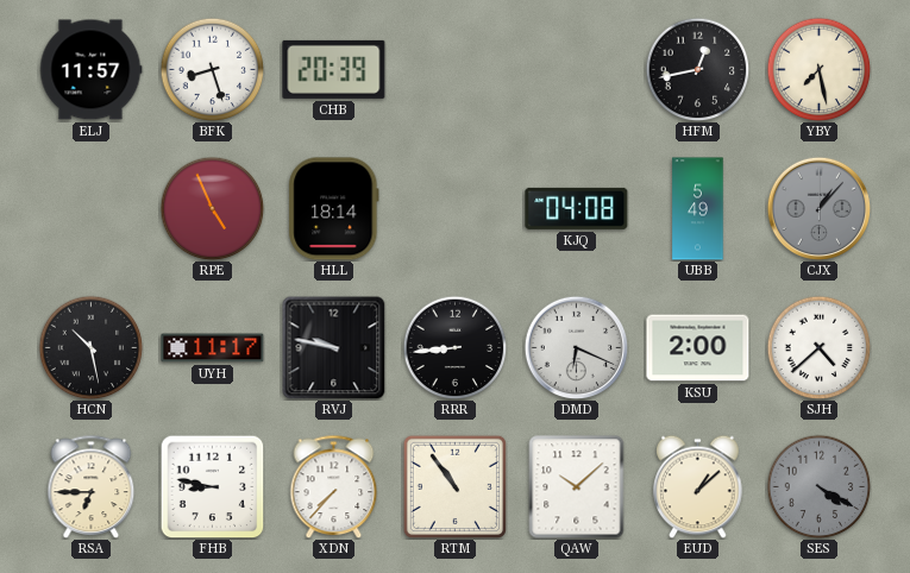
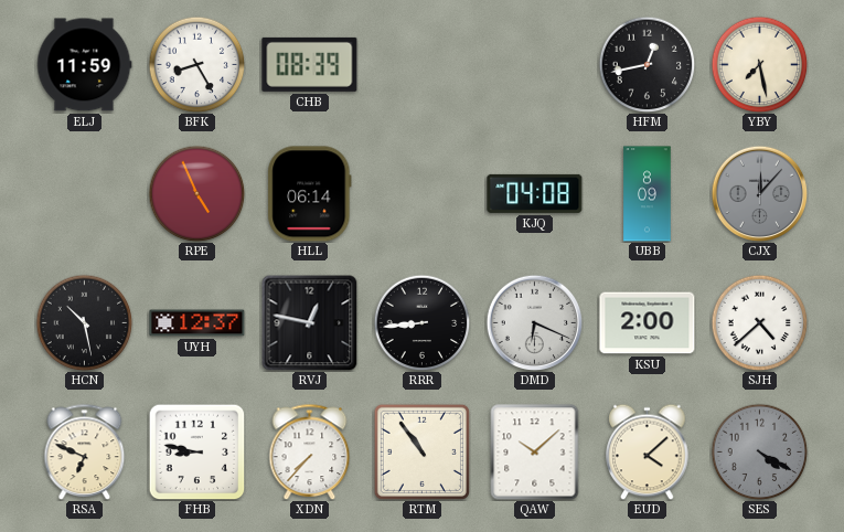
ELJ: 11:57 -> 11:59 (84, 65)
BFK: 8:27 -> 8:25 (196, 64)
CHB: 20:39 -> 08:39 (310, 64)
HLL: 18:14 -> 06:14 (310, 194)
UBB: 5:49 -> 8:09 (648, 194)
CJX: 1:07 -> 12:07 (759, 193)
UYH: 11:17 -> 12:37 (197, 323)
RVJ: 9:47 -> 12:47 (309, 322)
RSA: 6:45 -> 6:49 (85, 451)
EUD: 1:08 -> 4:08 (648, 451)
